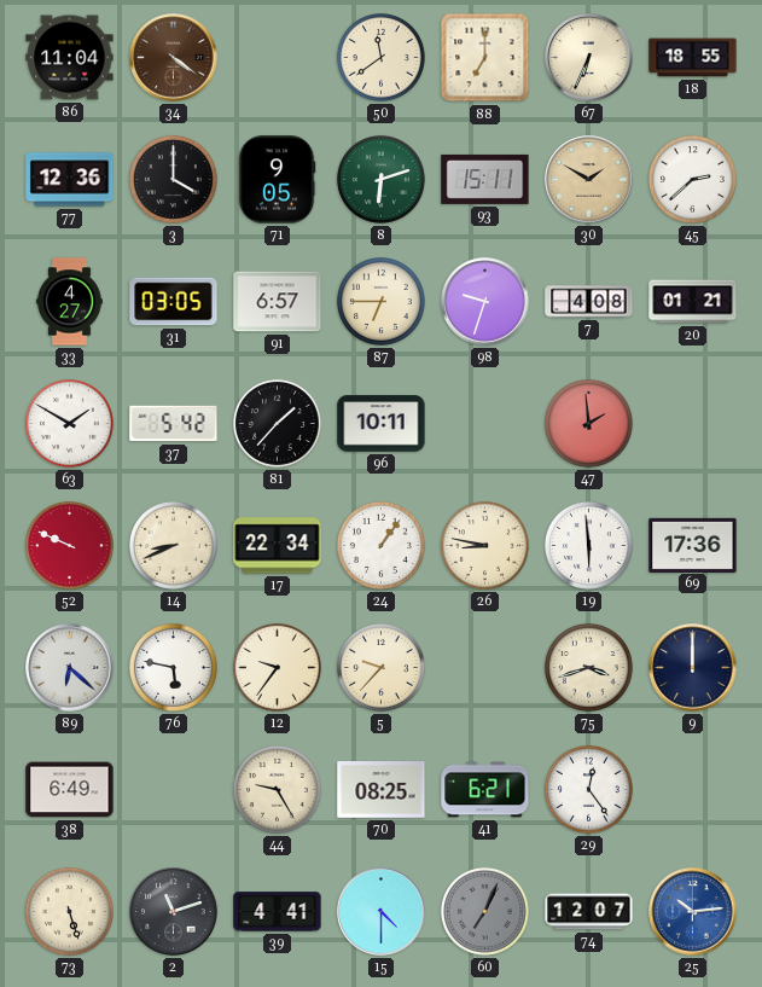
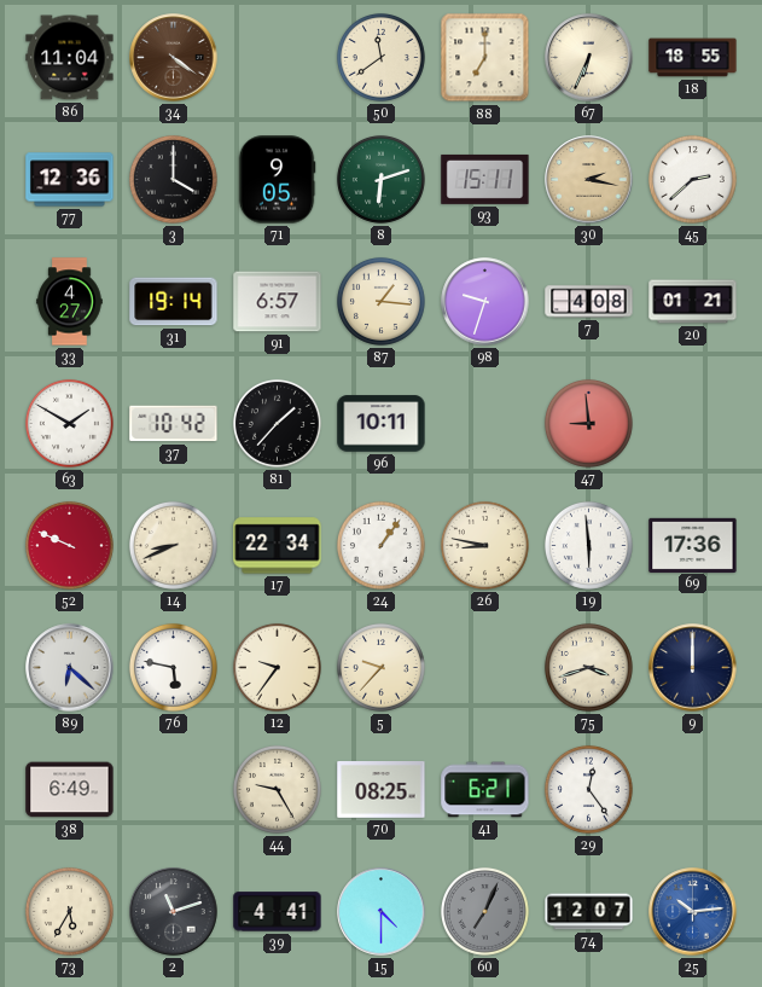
30: 1:50 -> 2:17 (589, 180)
31: 03:05 -> 19:14 (174, 302)
87: 6:45 -> 1:16 (380, 301)
37: 5:42 -> 10:42 (174, 424)
47: 1:59 -> 8:59 (588, 423)
73: 5:27 -> 5:35 (69, 911)
